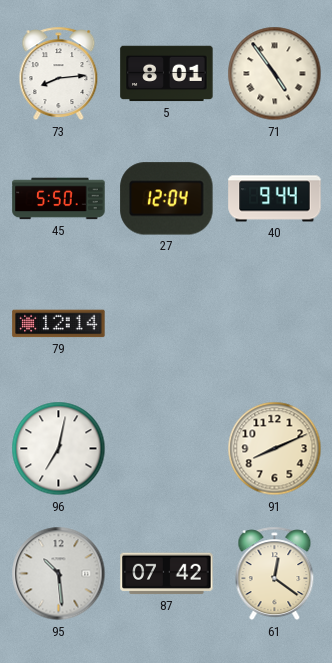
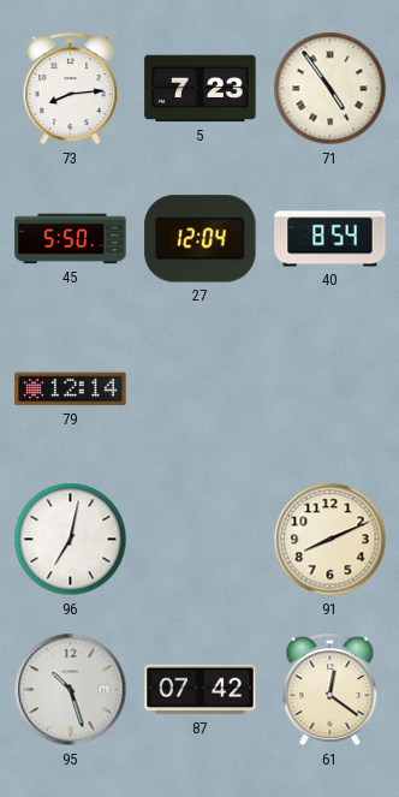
5: 8:01 -> 7:23 (201, 89)
40: 9:44 -> 8:54 (330, 239)
95: 10:29 -> 10:27 (71, 690)
